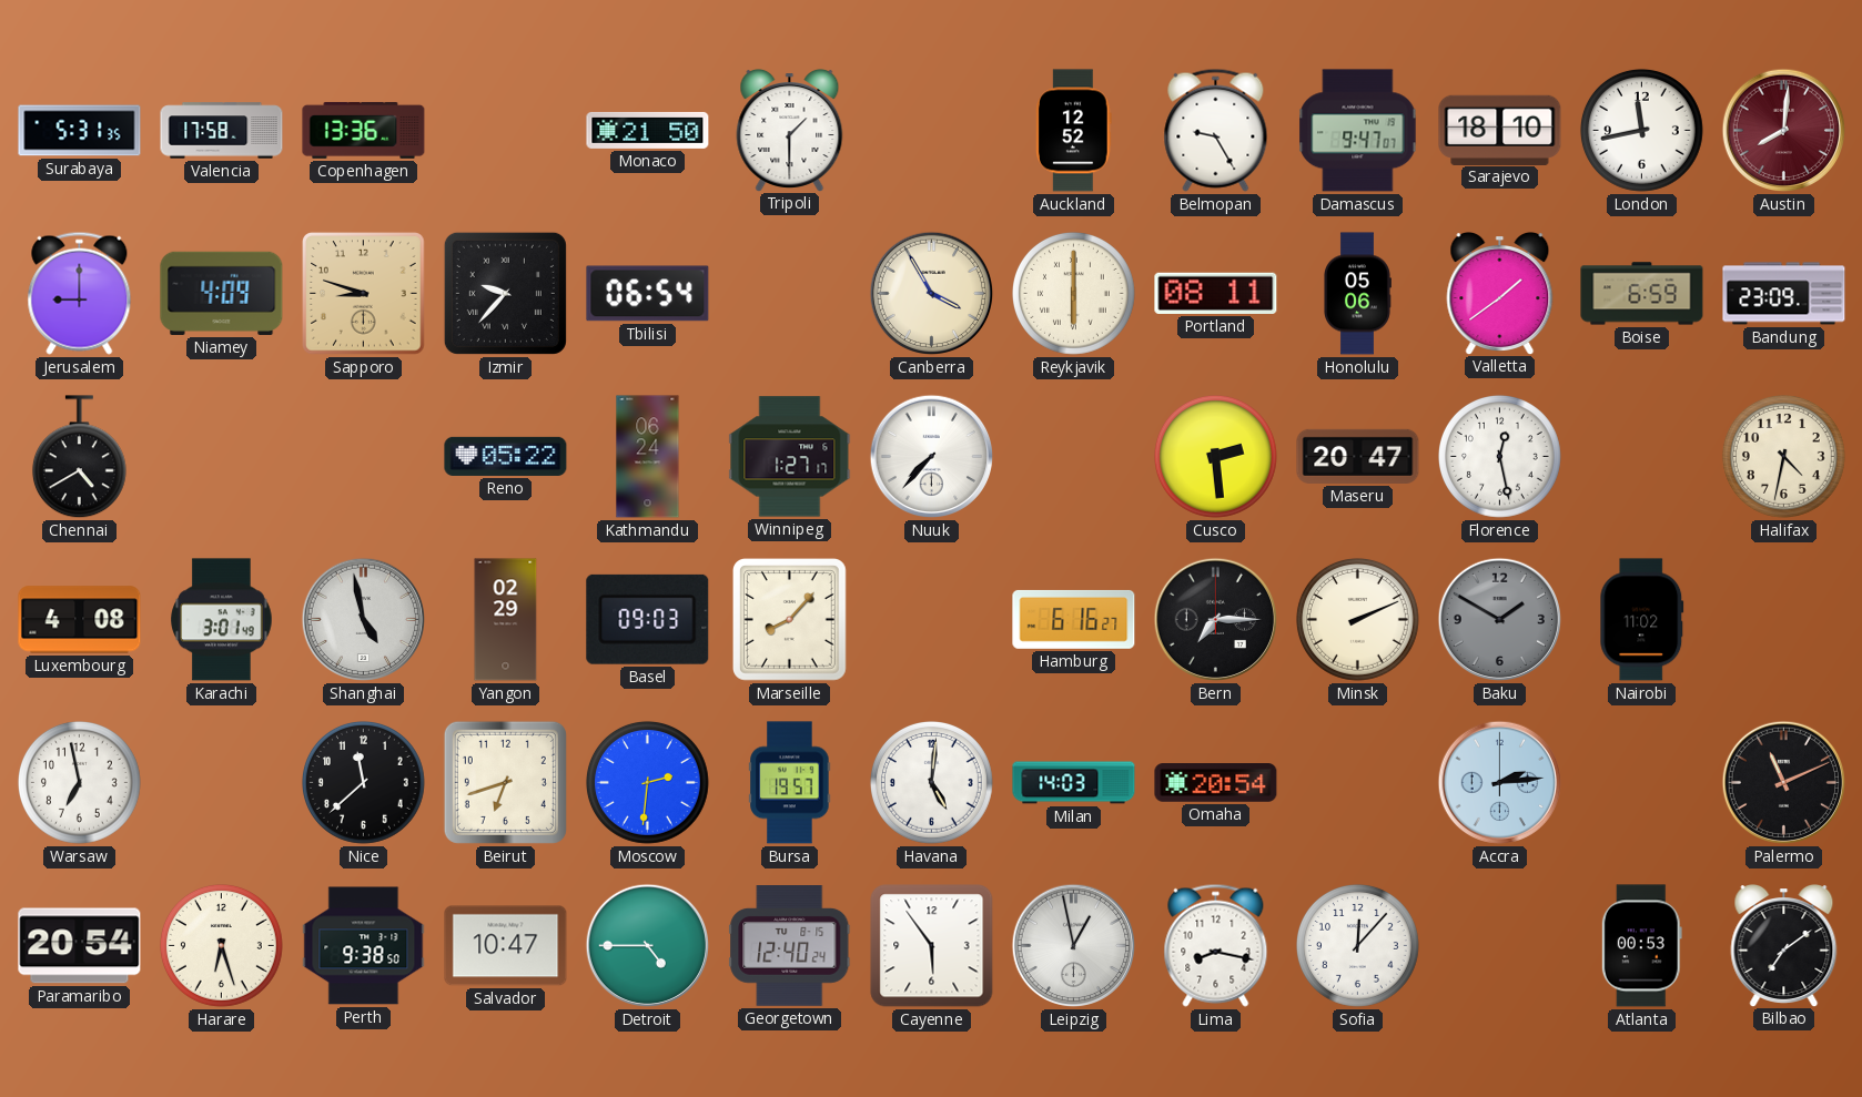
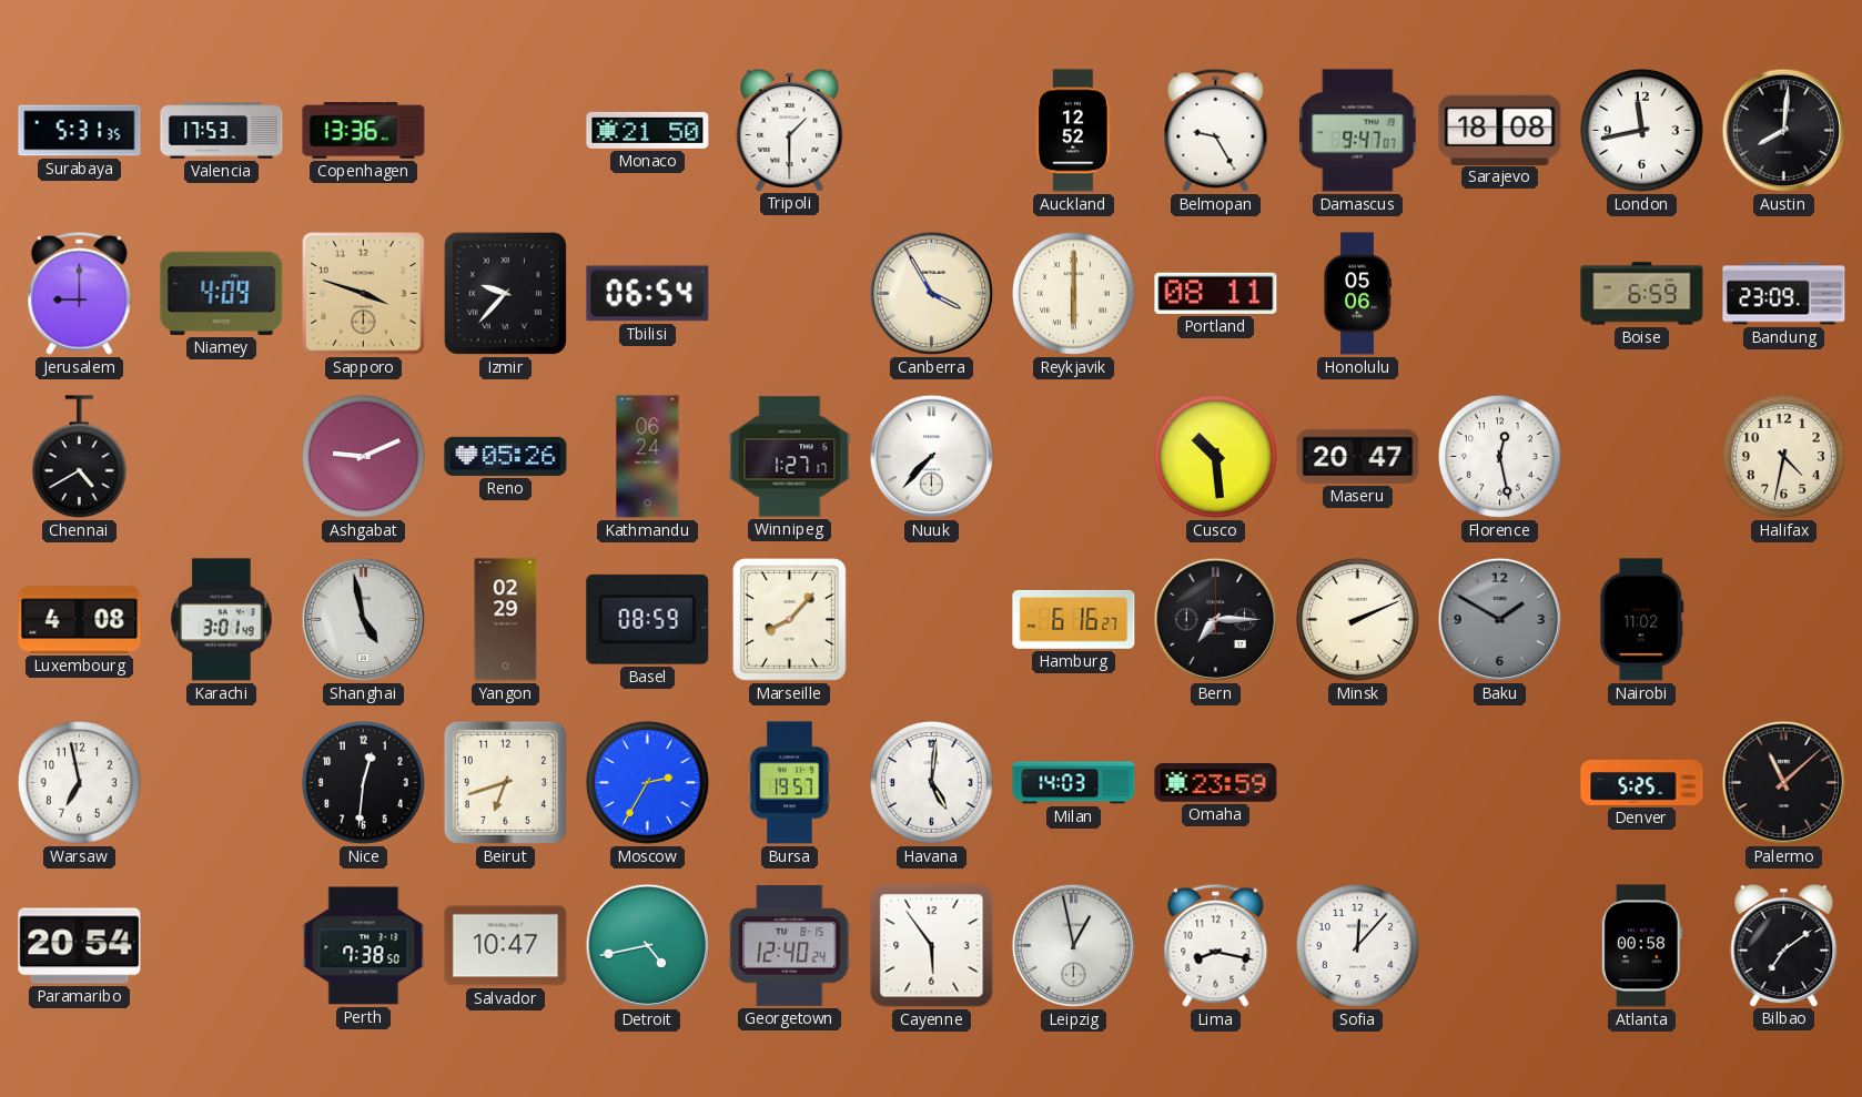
Valencia: 17:58 -> 17:53 (222, 131)
Sarajevo: 18:10 -> 18:08 (1500, 130)
Austin dial: burgundy -> black (1784, 131)
Sapporo: 8:48 -> 3:48 (364, 294)
Valletta: 1:39 -> none (1500, 294)
Ashgabat: none -> 9:11 (363, 456)
Reno: 05:22 -> 05:26 (506, 456)
Cusco: 2:29 -> 10:29 (1215, 456)
Basel: 09:03 -> 08:59 (648, 619)
Nice: 11:38 -> 12:31 (363, 782)
Moscow: 2:31 -> 2:35 (647, 782)
Omaha: 20:54 -> 23:59 (1216, 783)
Accra: 2:14 -> none (1500, 783)
Denver: none -> 5:25 (1642, 782)
Palermo: 11:11 -> 11:08 (1784, 783)
Harare: 6:27 -> none (221, 945)
Perth: 9:38 -> 7:38 (364, 946)
Detroit: 4:45 -> 4:43 (648, 946)
Atlanta: 00:53 -> 00:58 (1641, 946)
